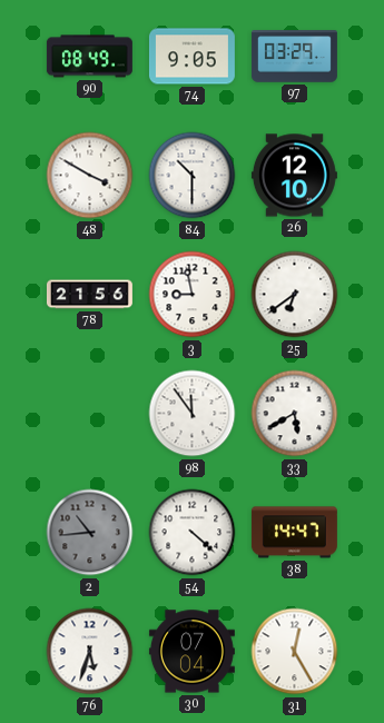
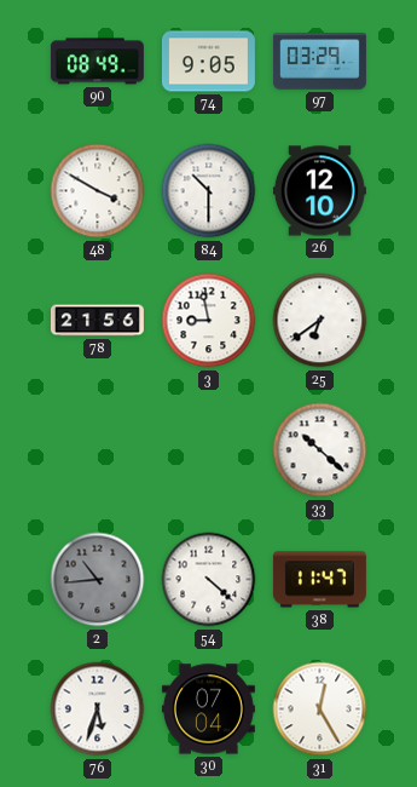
98: 11:54 -> none (193, 414)
33: 5:40 -> 10:22 (320, 450)
38: 14:47 -> 11:47 (319, 580)
